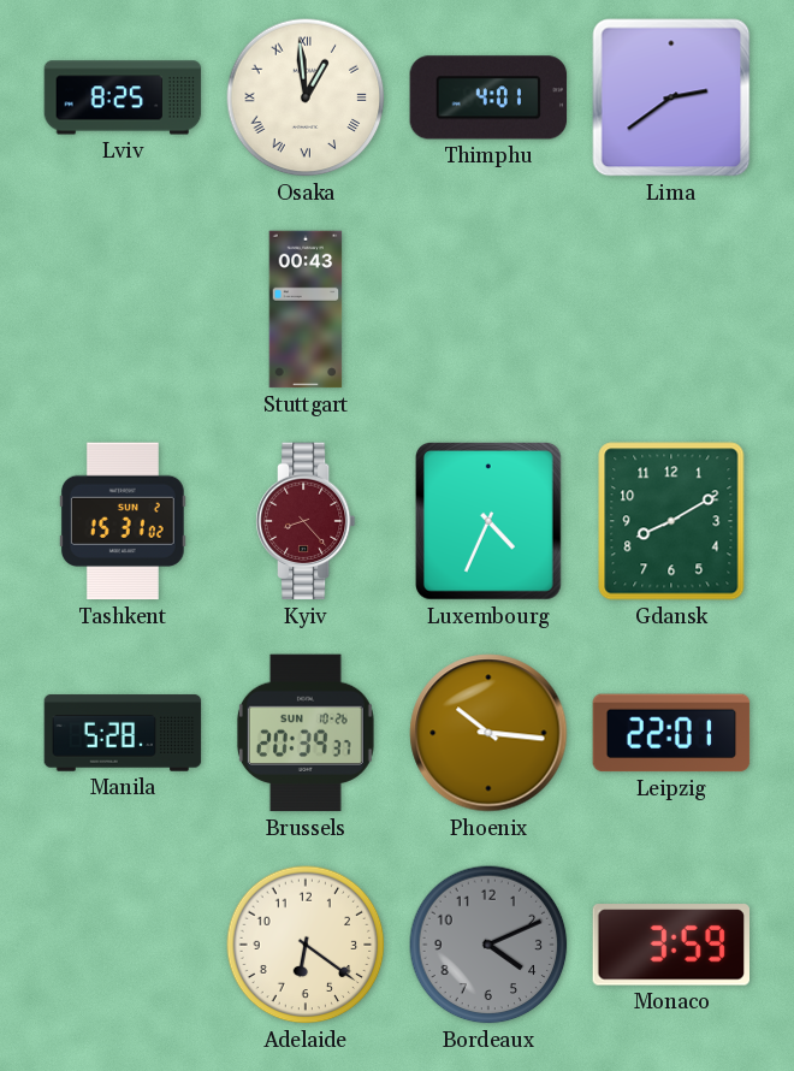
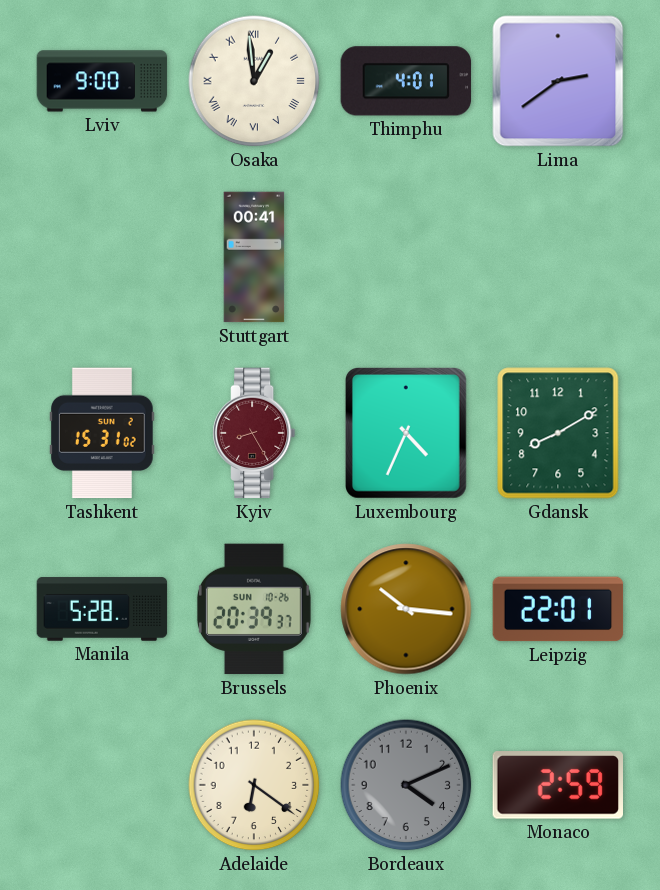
Lviv: 8:25 -> 9:00 (102, 81)
Stuttgart: 00:43 -> 00:41 (254, 257)
Kyiv: 8:23 -> 8:25 (254, 433)
Monaco: 3:59 -> 2:59 (557, 785)
